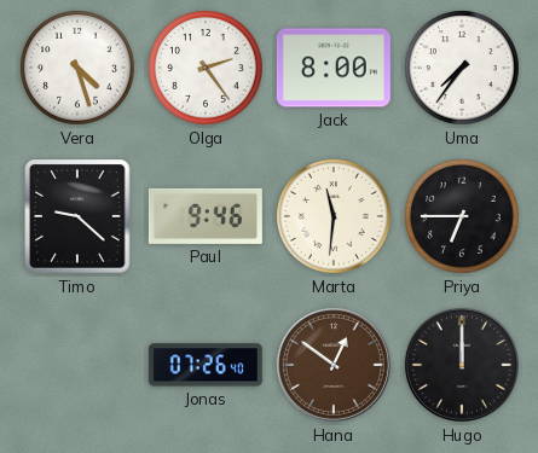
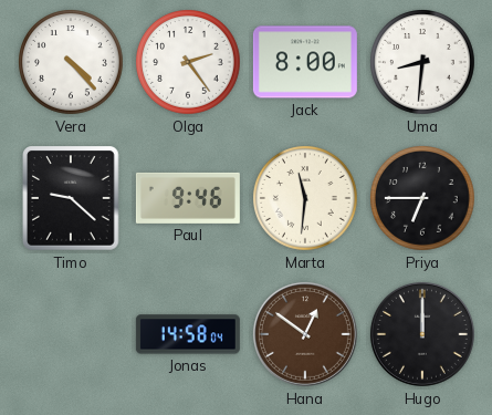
Vera: 4:27 -> 4:23 (72, 63)
Uma: 7:36 -> 8:31 (423, 63)
Jonas: 07:26 -> 14:58 (188, 334)
